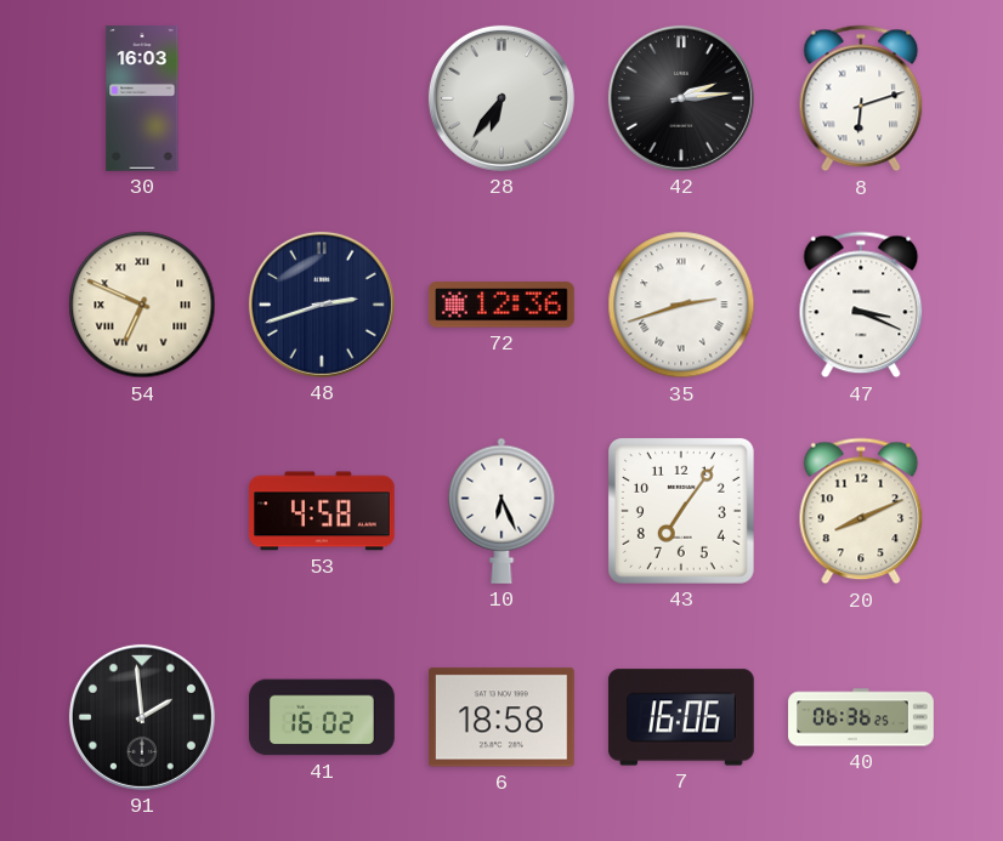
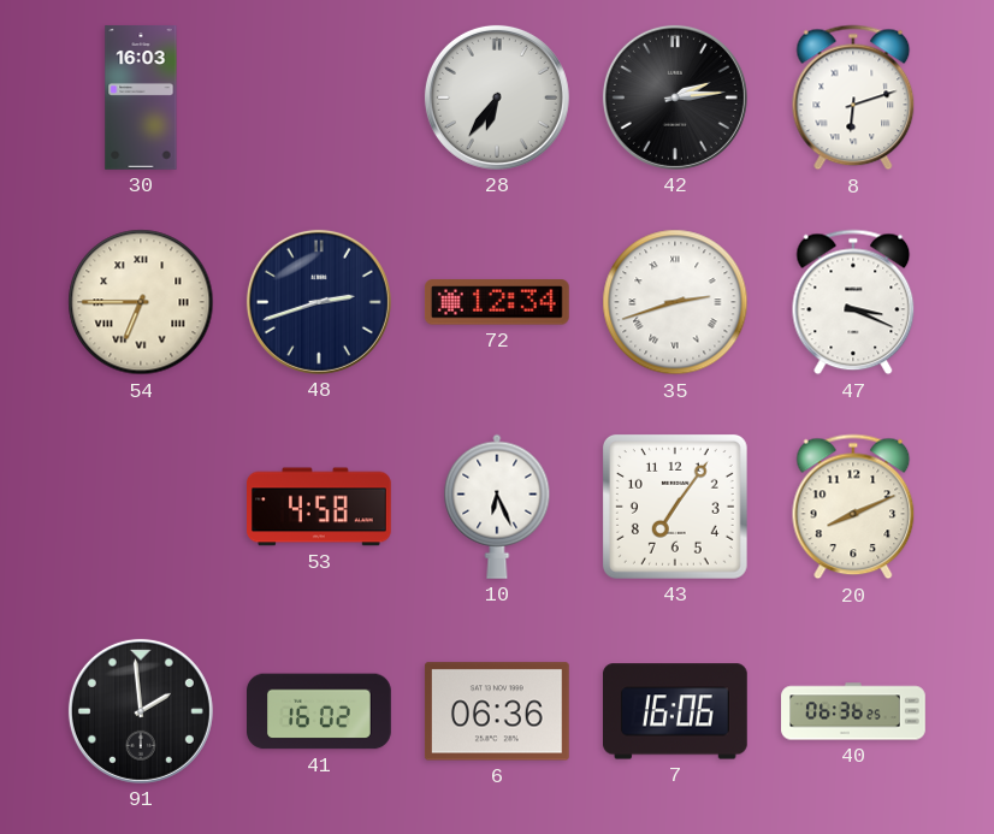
54: 6:49 -> 6:45 (141, 302)
72: 12:36 -> 12:34 (497, 302)
6: 18:58 -> 06:36 (497, 711)
